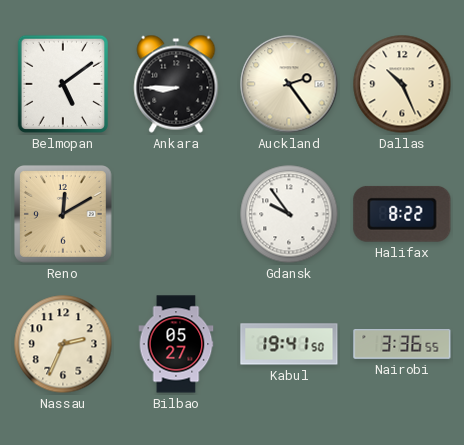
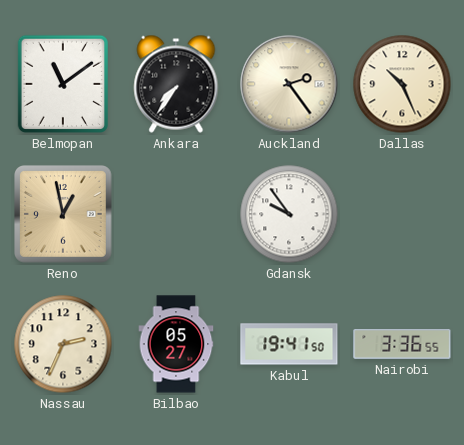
Belmopan: 5:09 -> 11:09 (63, 84)
Ankara: 8:45 -> 7:36 (176, 84)
Reno: 12:10 -> 12:58 (64, 215)
Halifax: 8:22 -> none (402, 214)
